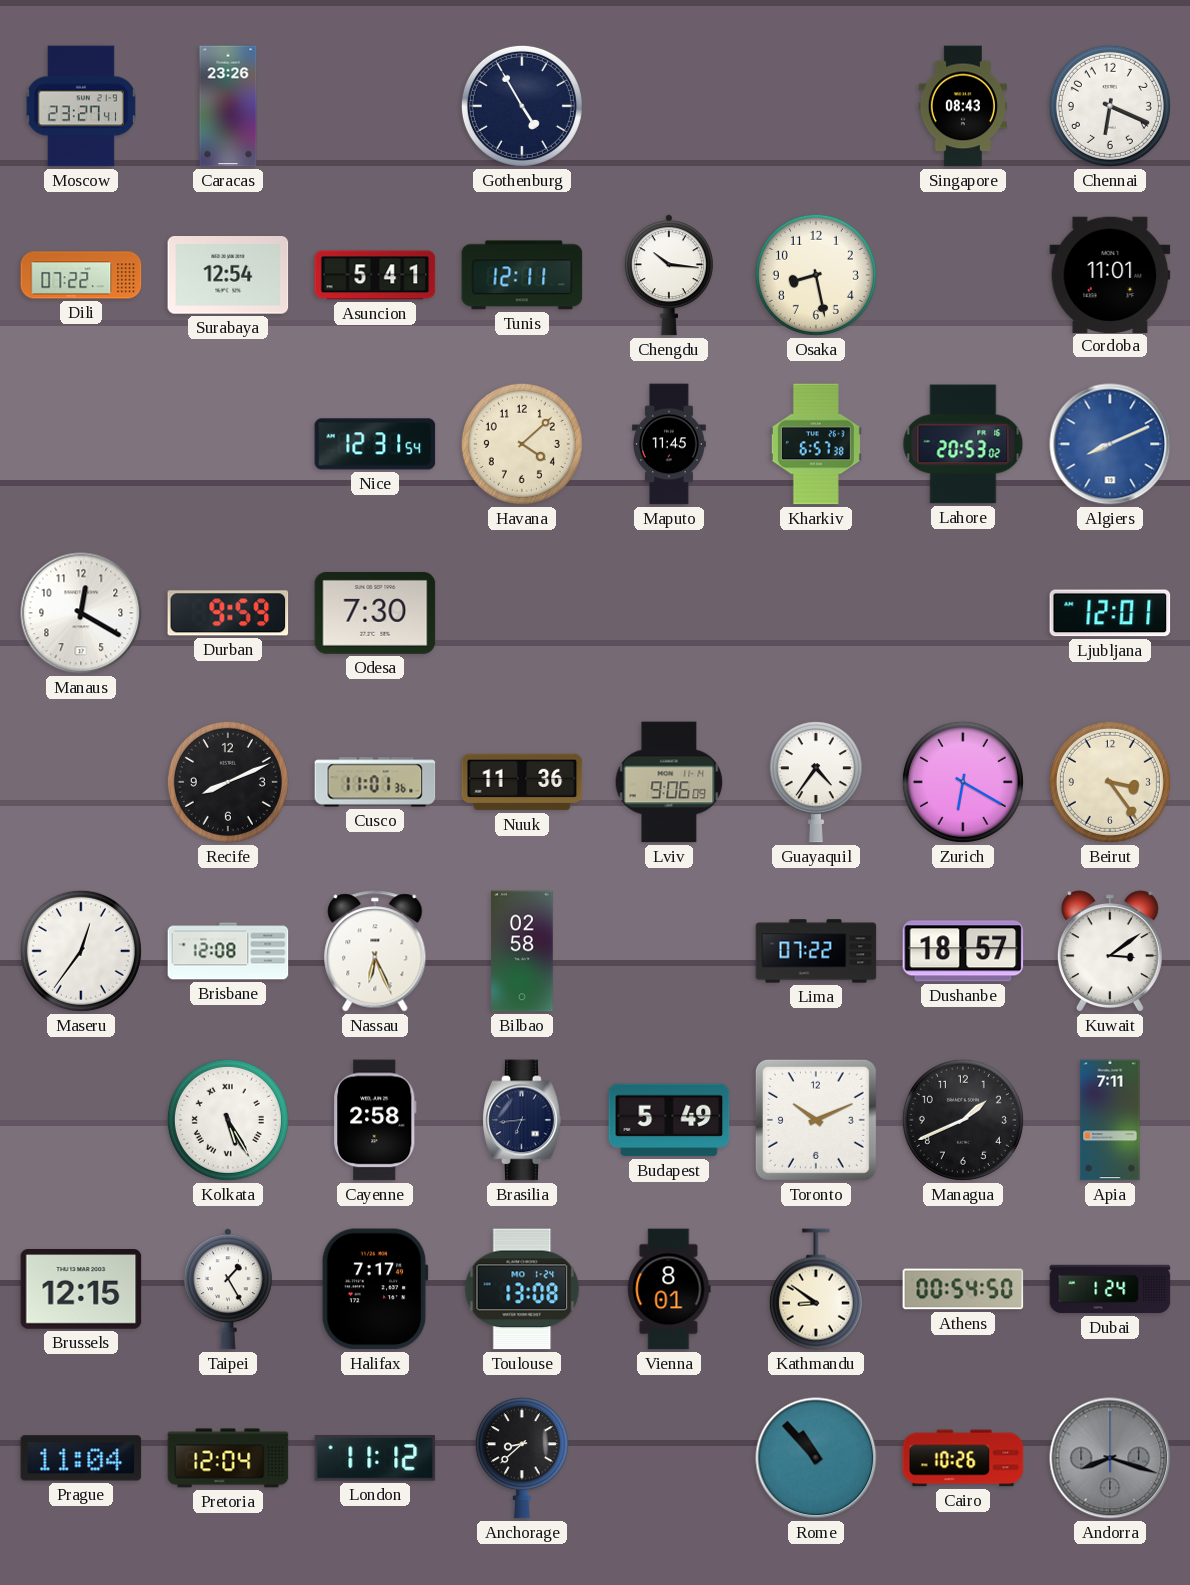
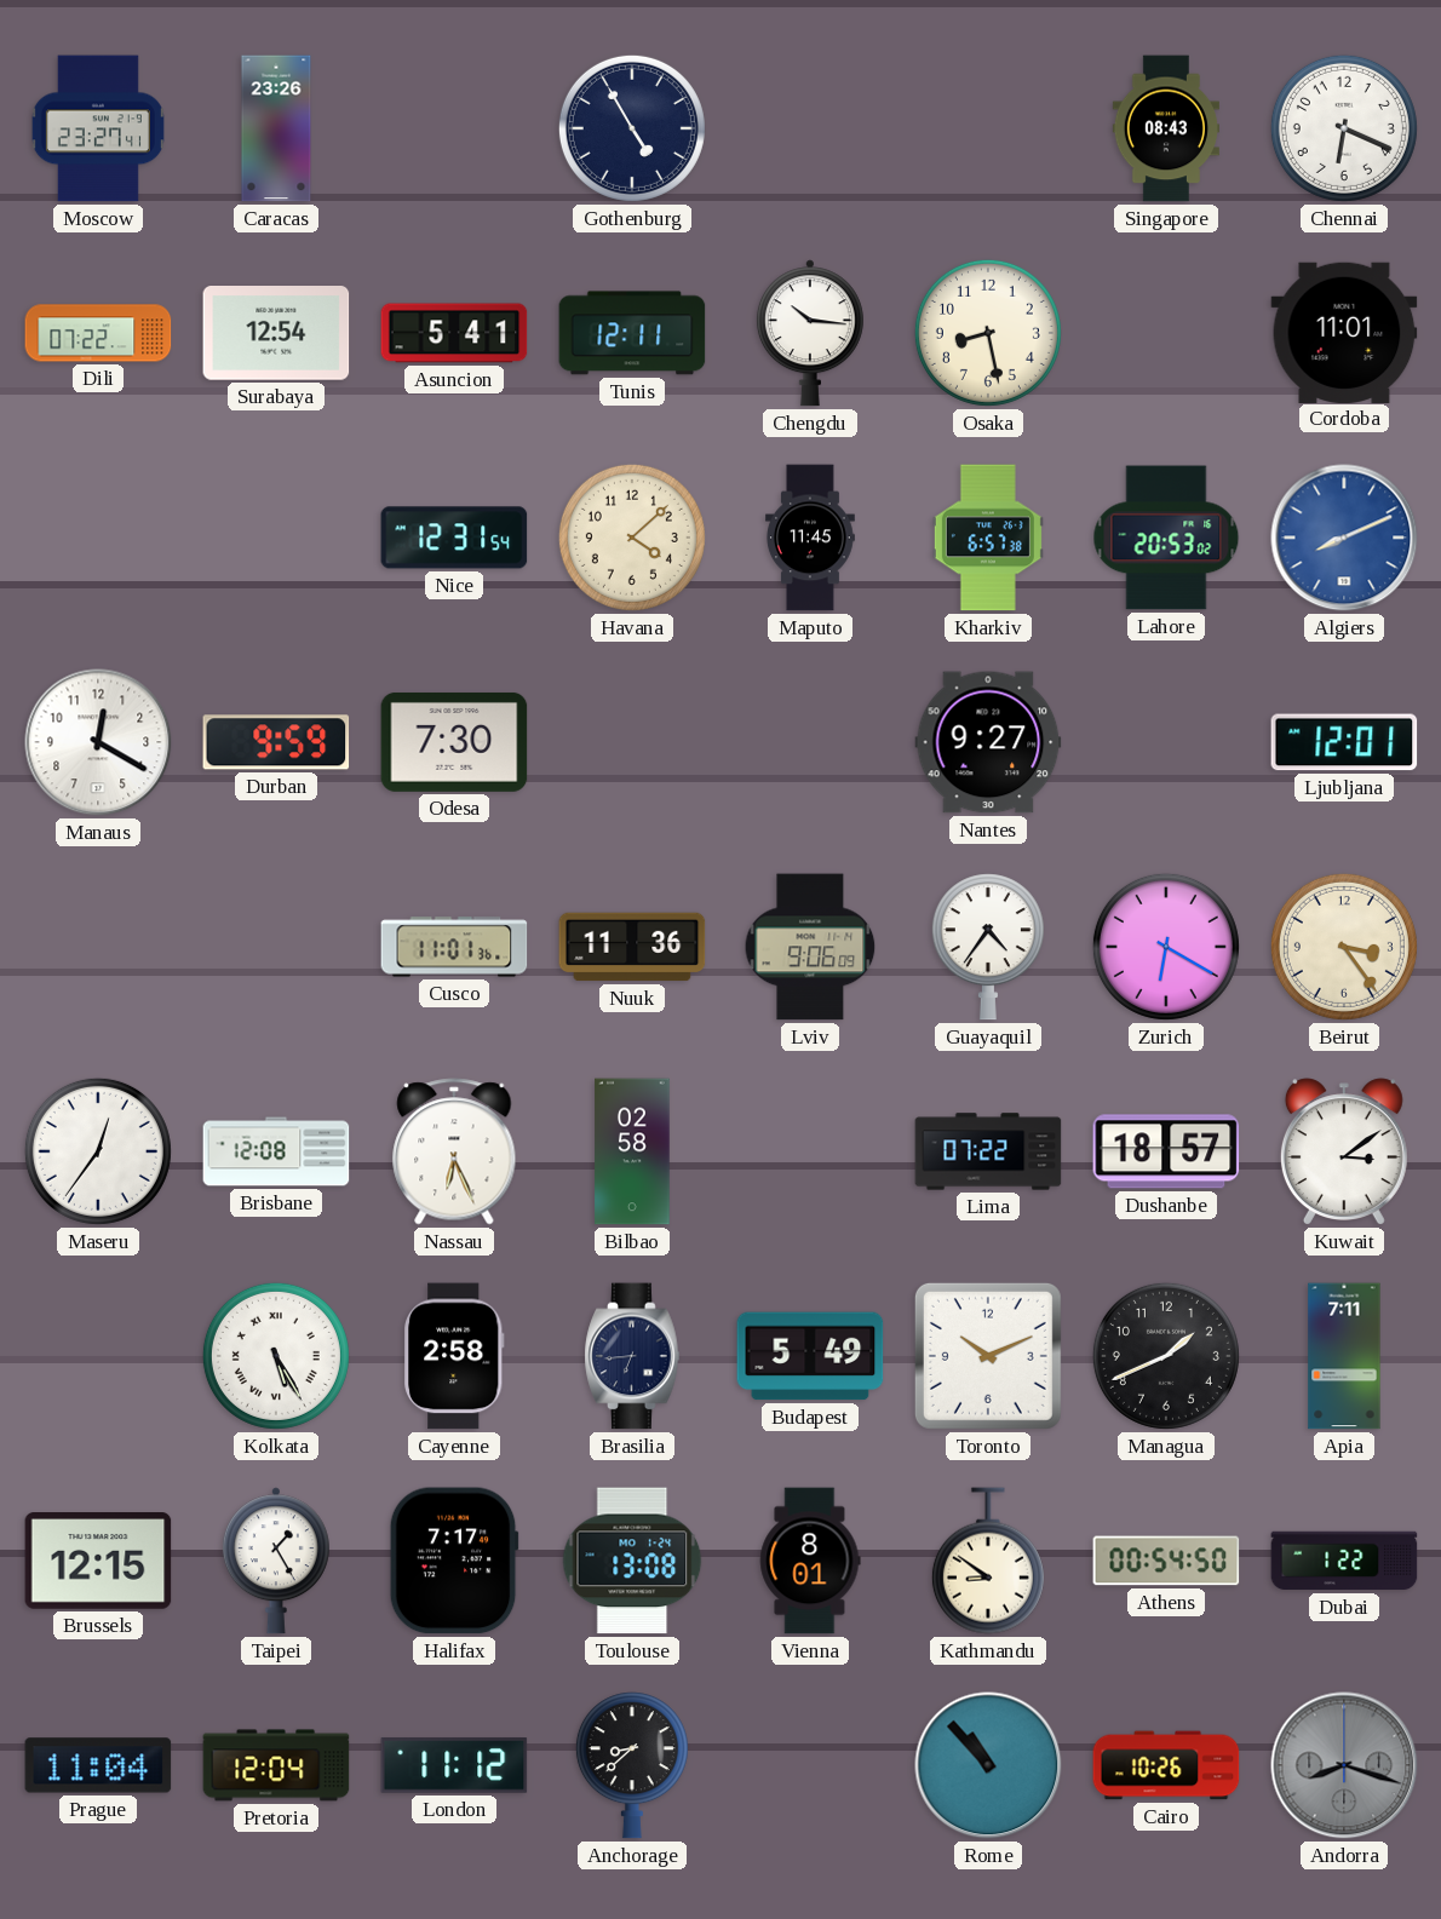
Nantes: none -> 9:27 (988, 742)
Recife: 8:11 -> none (228, 782)
Dubai: 1:24 -> 1:22 (1344, 1561)
